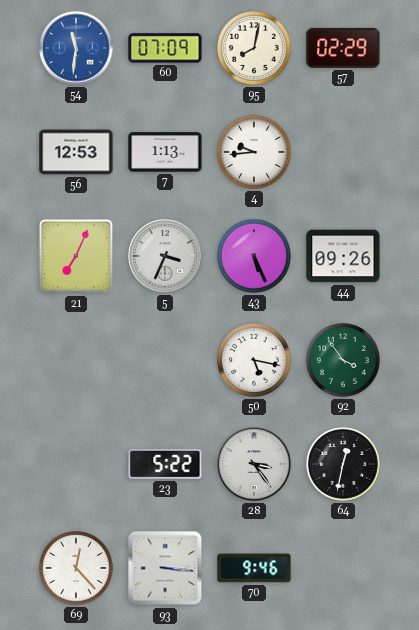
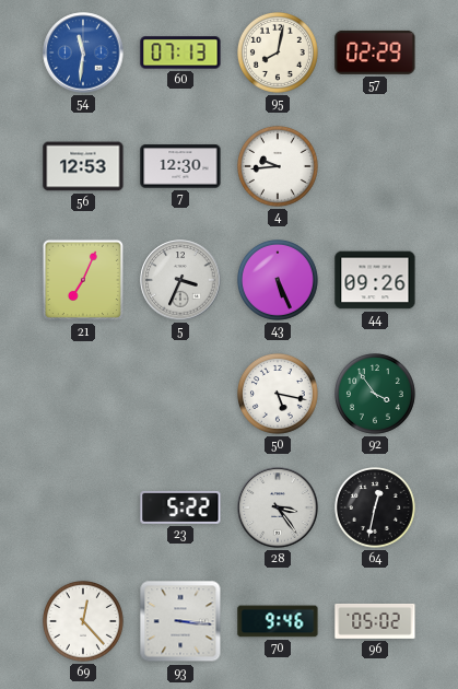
60: 07:09 -> 07:13 (180, 52)
7: 1:13 -> 12:30 (180, 166)
96: none -> 05:02 (375, 621)
